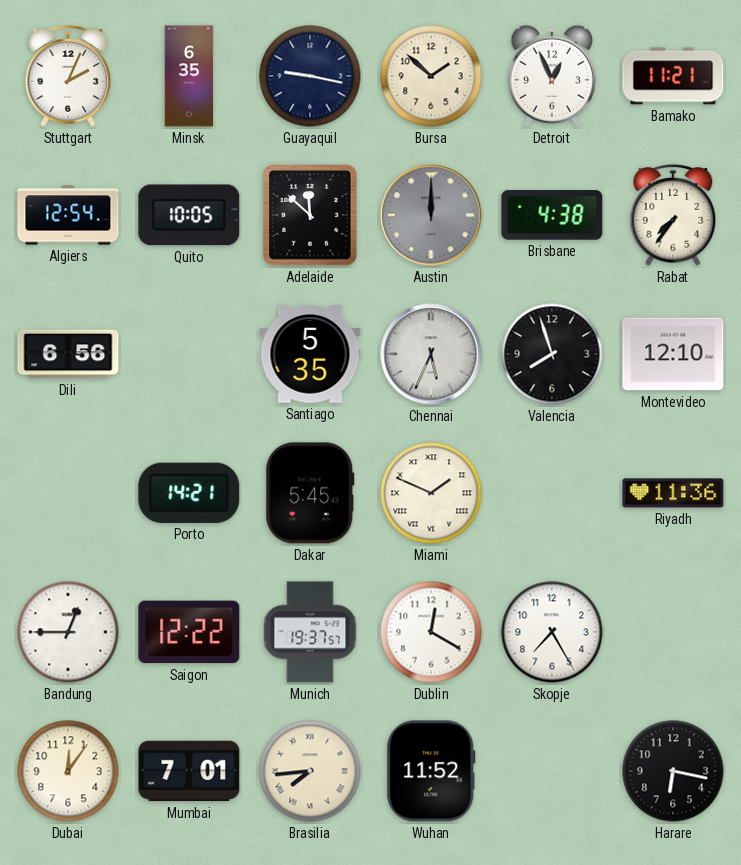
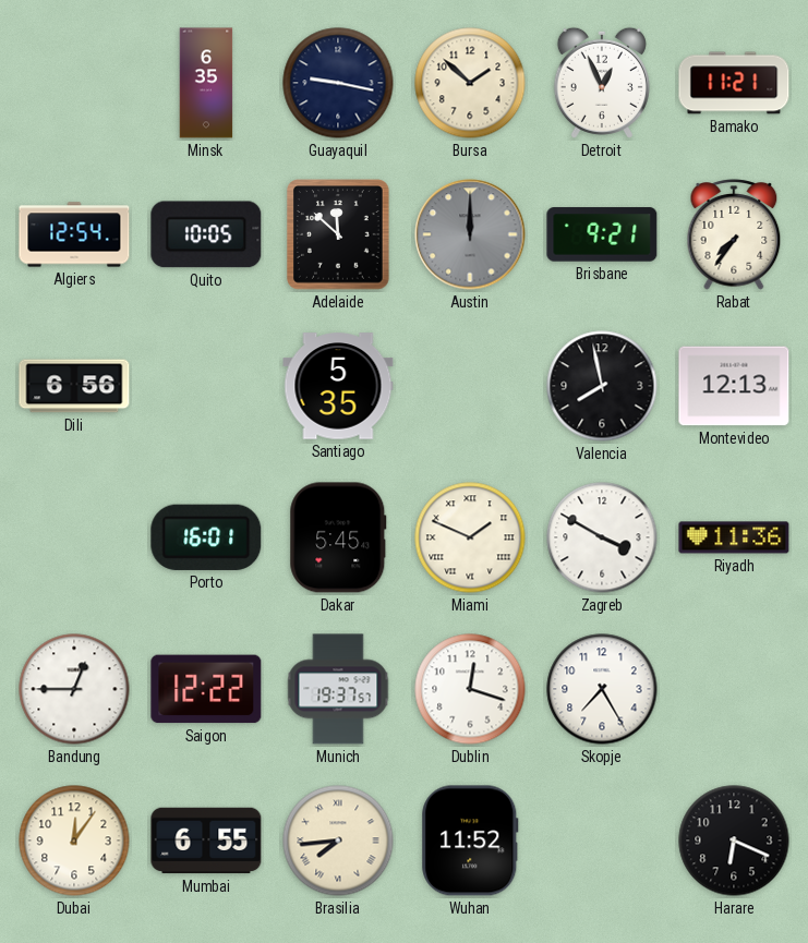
Stuttgart: 2:04 -> none (68, 76)
Brisbane: 4:38 -> 9:21 (602, 234)
Chennai: 5:34 -> none (431, 354)
Valencia: 7:57 -> 7:58 (602, 386)
Montevideo: 12:10 -> 12:13 (734, 386)
Porto: 14:21 -> 16:01 (206, 537)
Zagreb: none -> 3:50 (602, 537)
Dublin: 12:20 -> 12:18 (470, 689)
Mumbai: 7:01 -> 6:55 (206, 841)
Harare: 6:17 -> 6:19 (734, 841)
